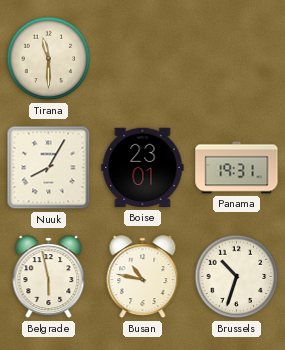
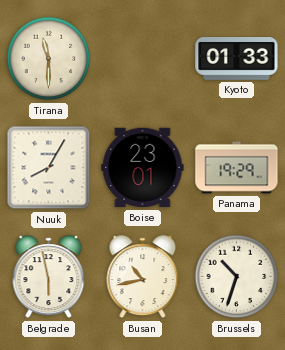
Kyoto: none -> 01:33 (237, 59)
Panama: 19:31 -> 19:29 (237, 168)
Busan: 10:47 -> 10:43 (143, 277)
